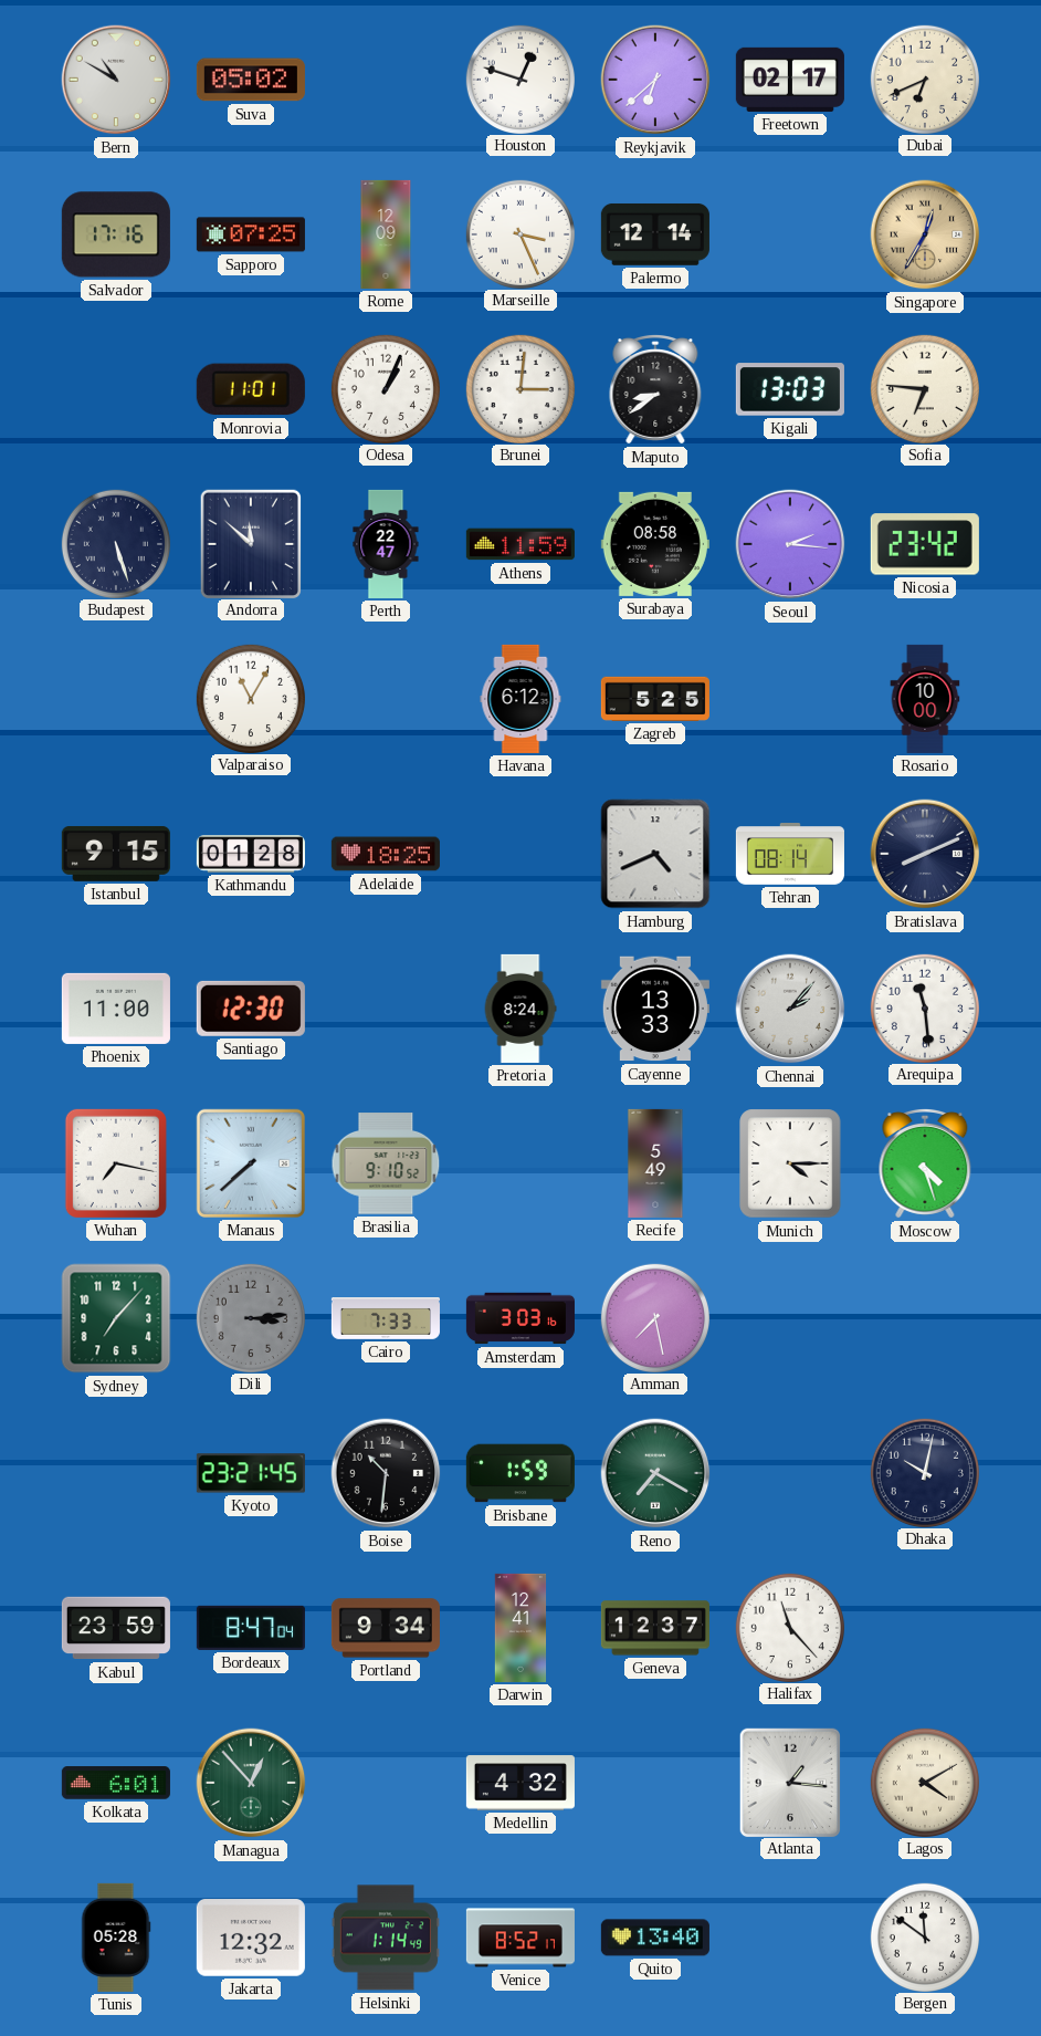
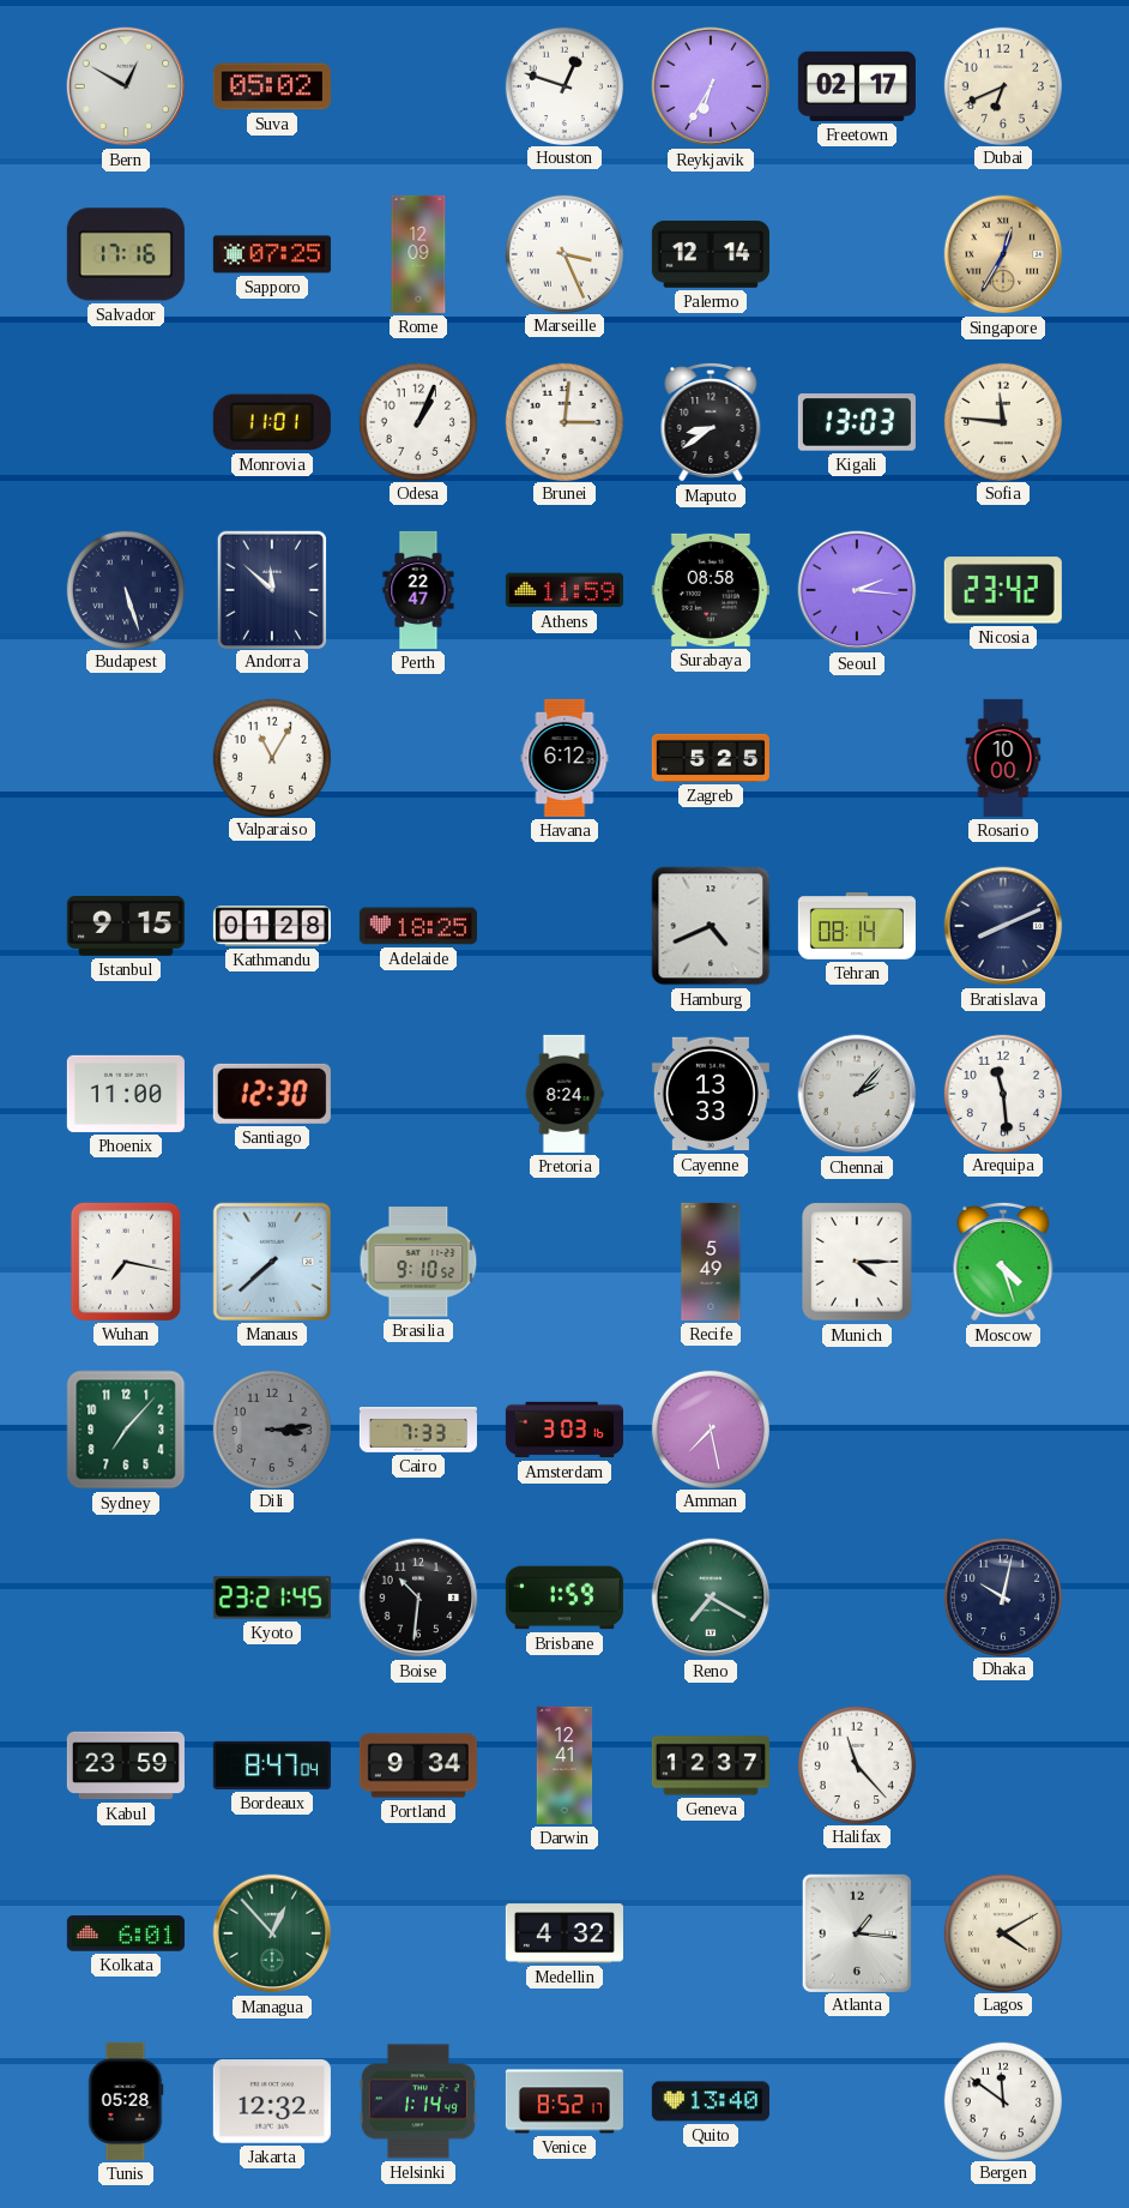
Bern: 10:50 -> 12:50 (126, 86)
Reykjavik: 6:38 -> 6:35 (711, 86)
Sofia: 6:46 -> 11:46 (1002, 421)
